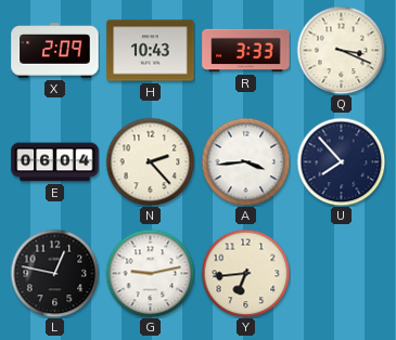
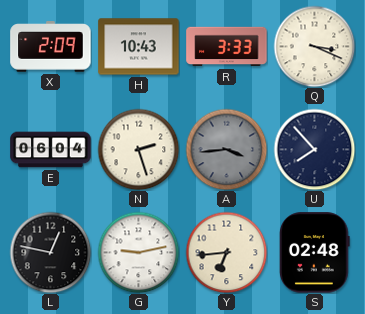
N: 2:23 -> 2:27 (138, 149)
A dial: white -> grey (226, 149)
S: none -> 02:48 (315, 253)
